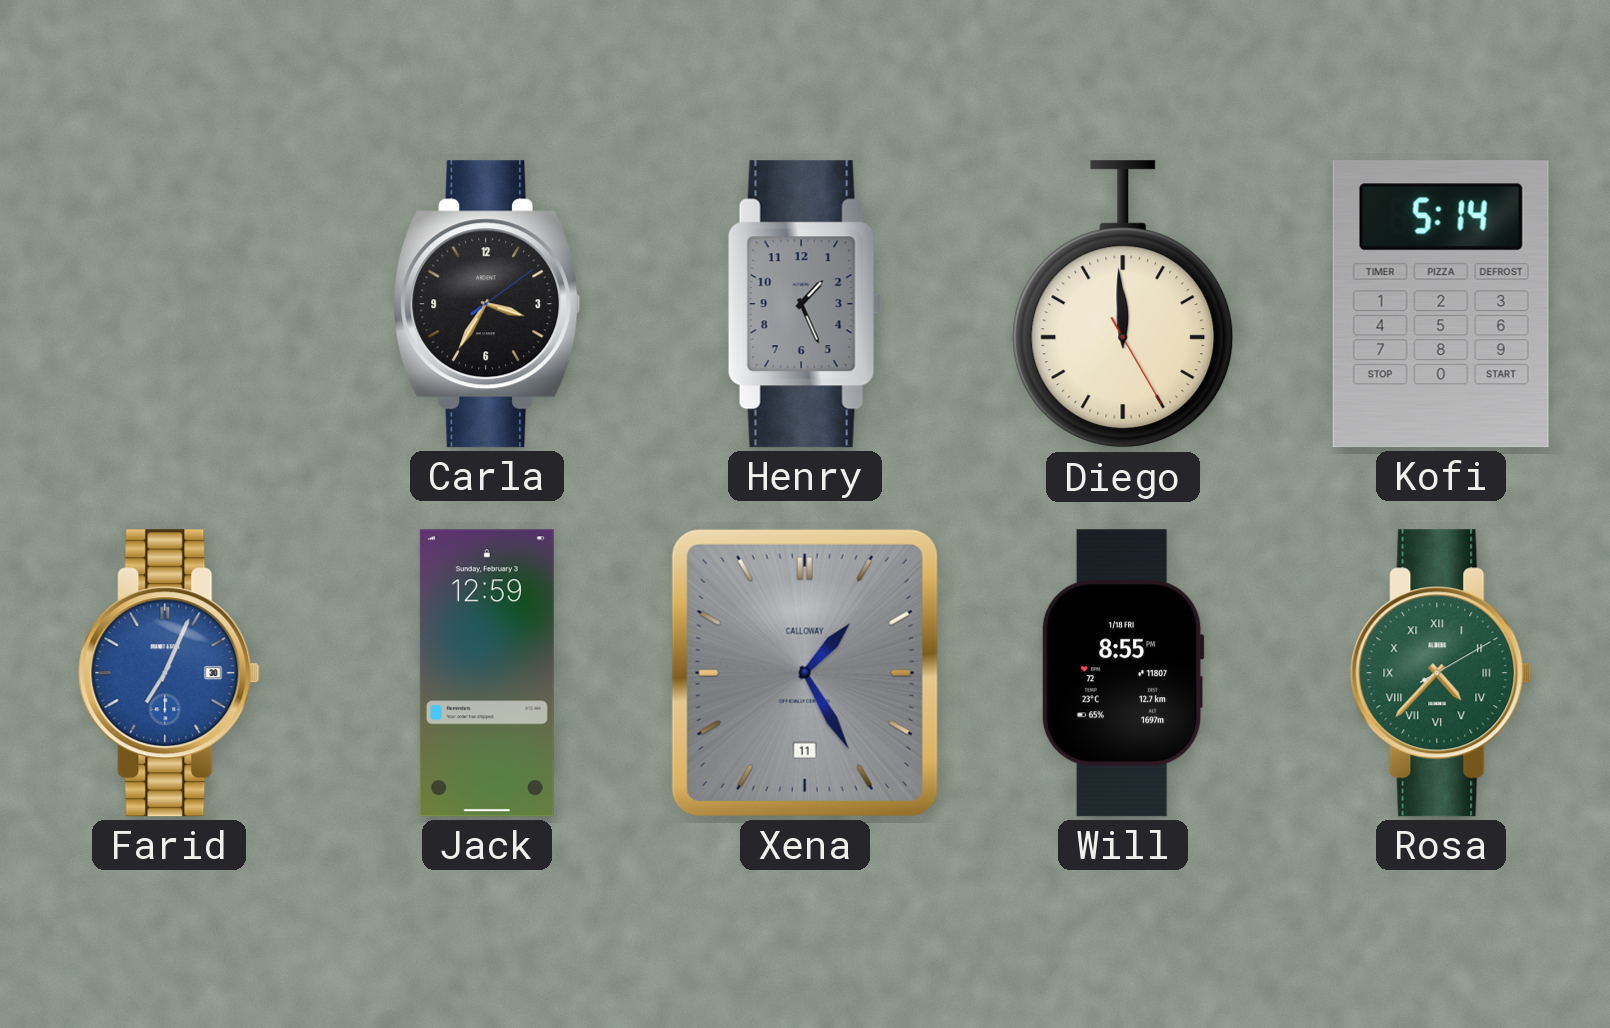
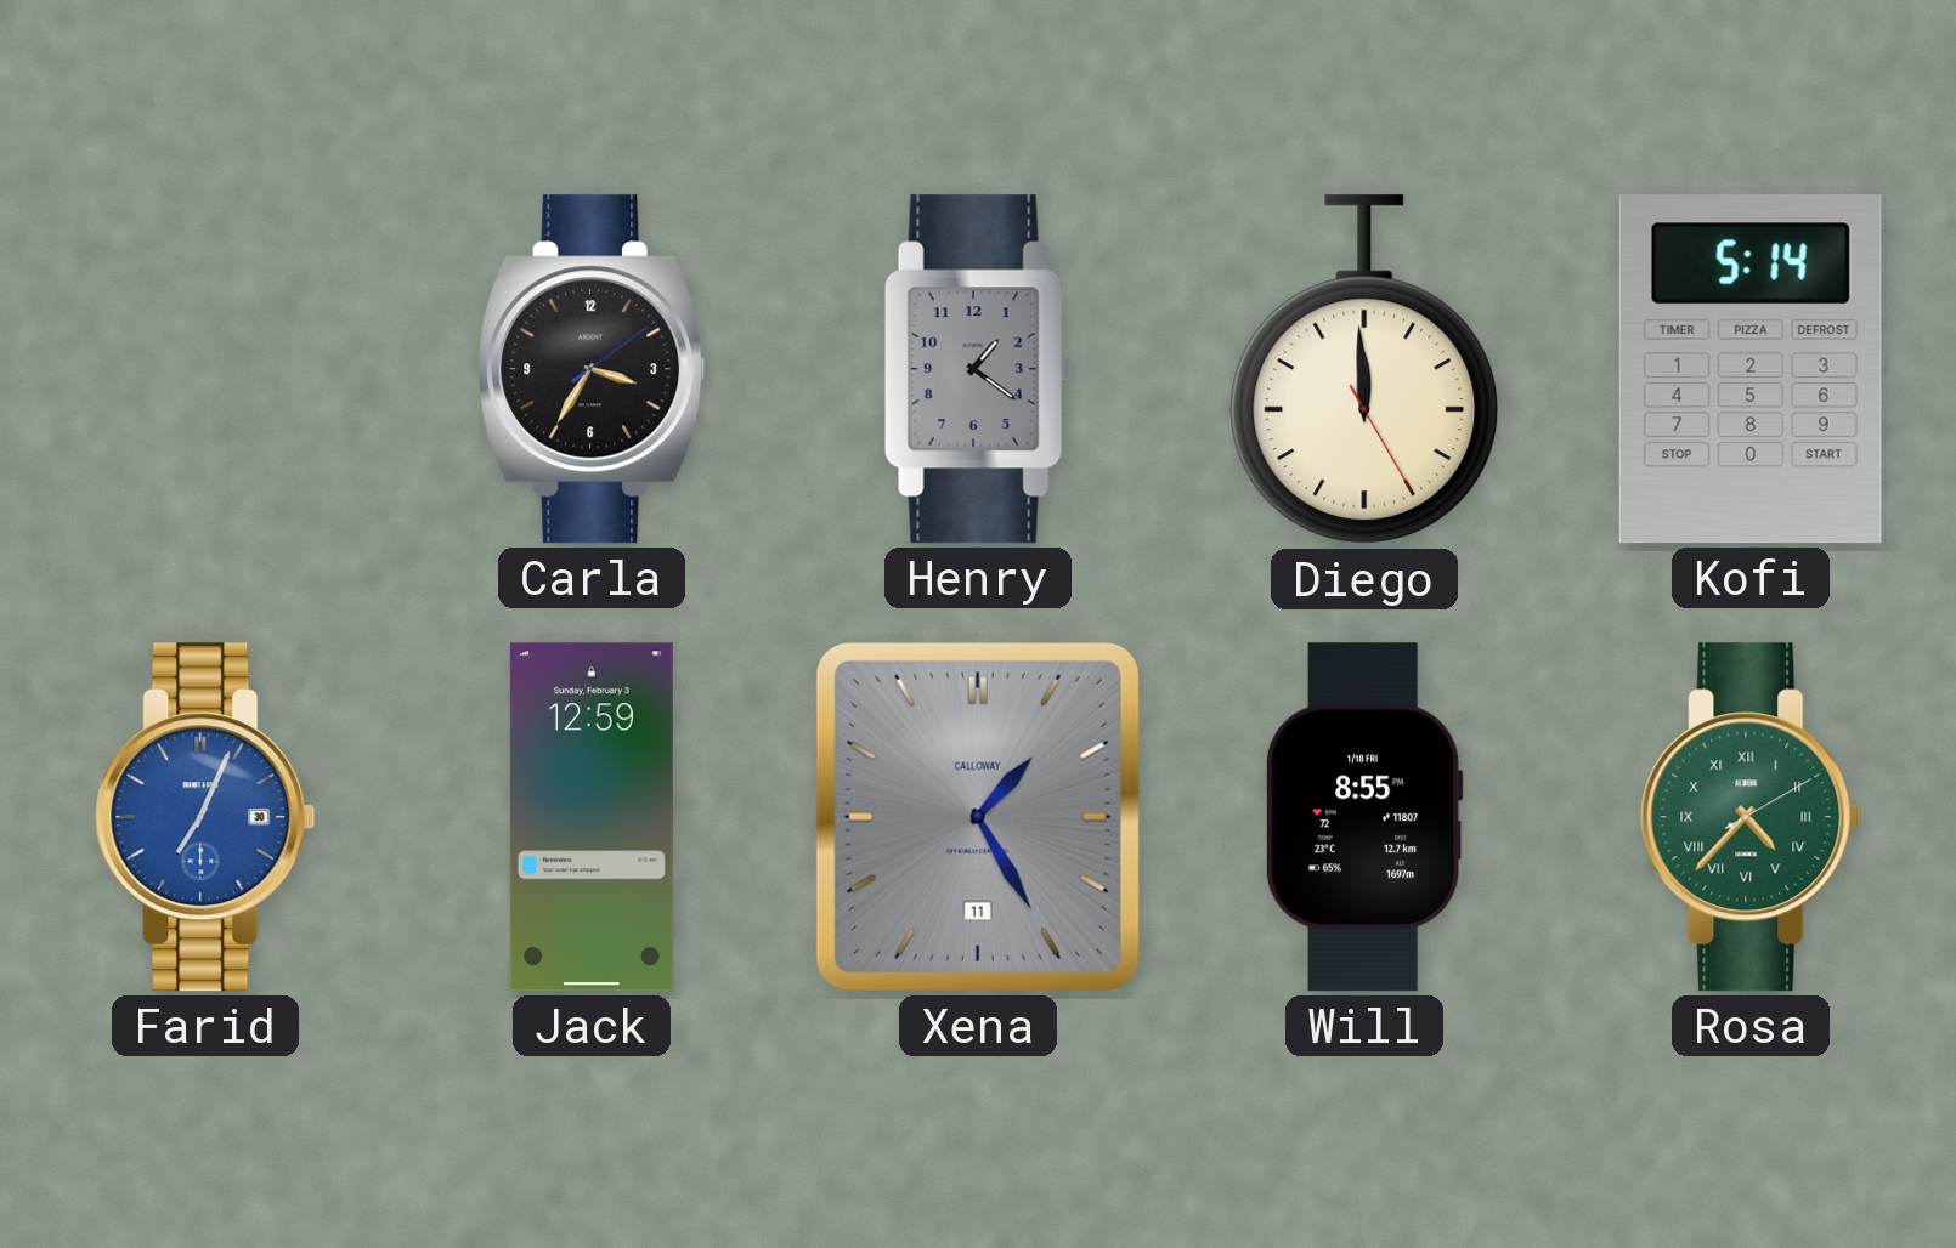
Henry: 1:26 -> 1:21 (978, 369)
